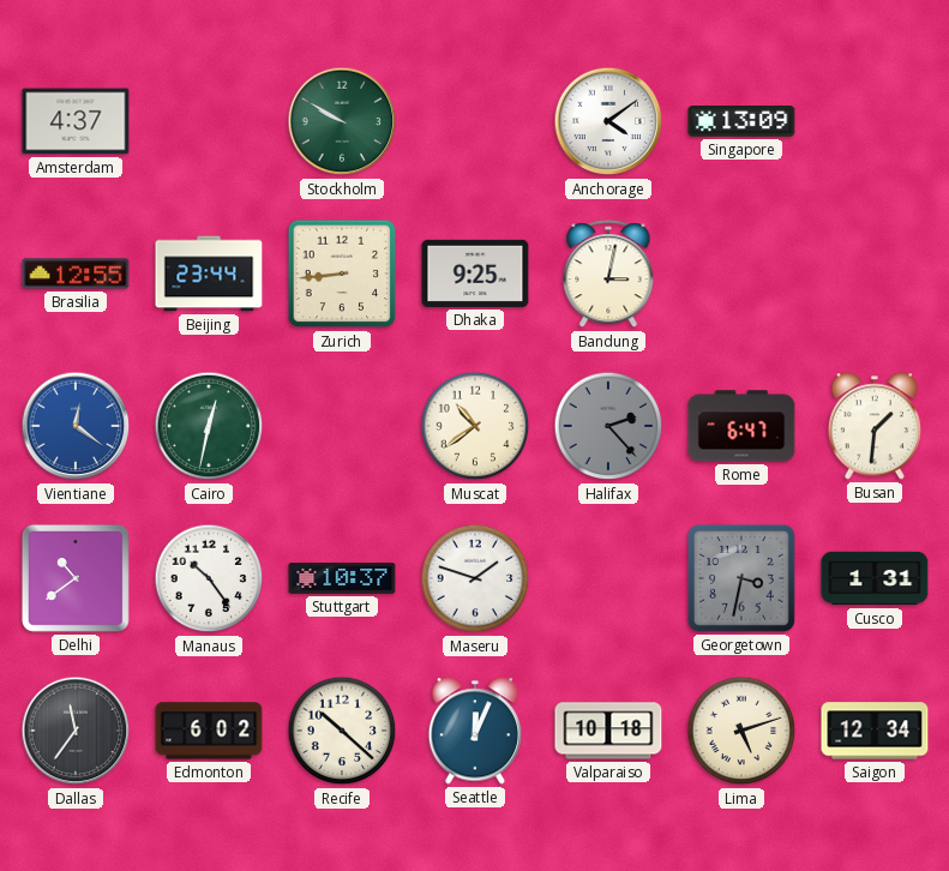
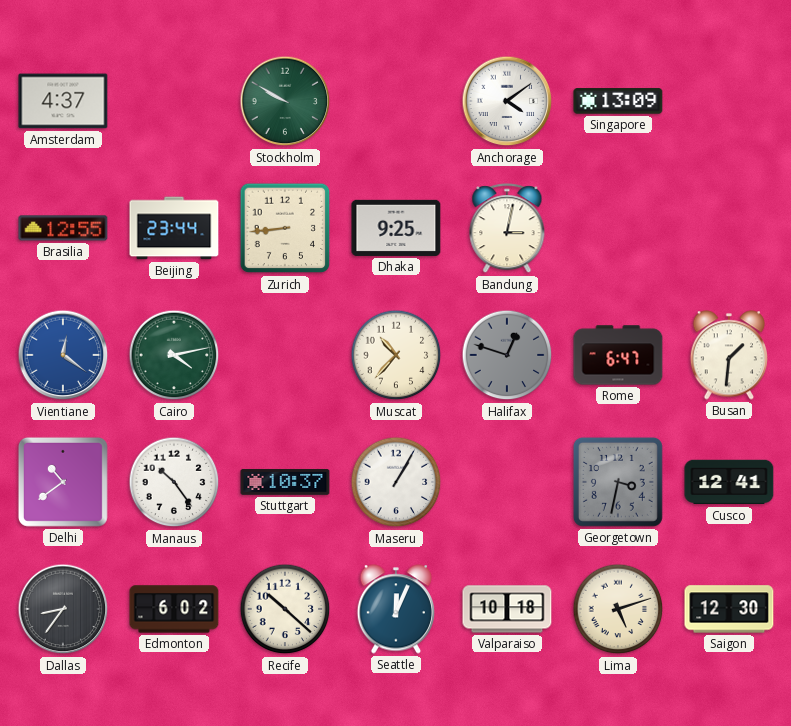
Cairo: 12:32 -> 4:13 (174, 355)
Muscat: 10:39 -> 10:37 (396, 355)
Halifax: 2:23 -> 12:48 (507, 355)
Maseru: 1:48 -> 1:05 (396, 482)
Cusco: 1:31 -> 12:41 (729, 482)
Dallas: 11:36 -> 8:36 (63, 609)
Saigon: 12:34 -> 12:30 (729, 609)
